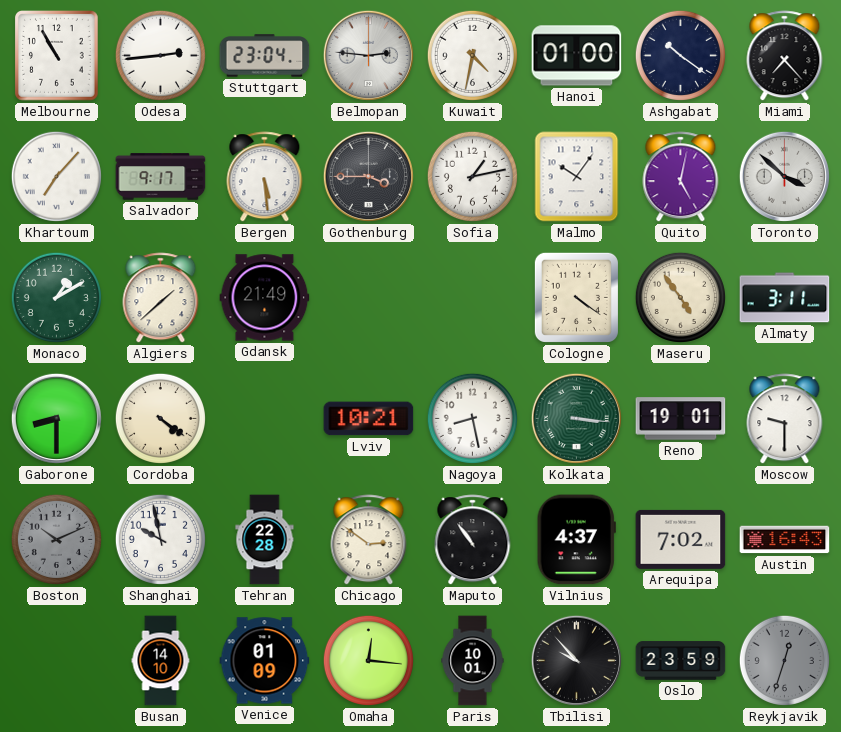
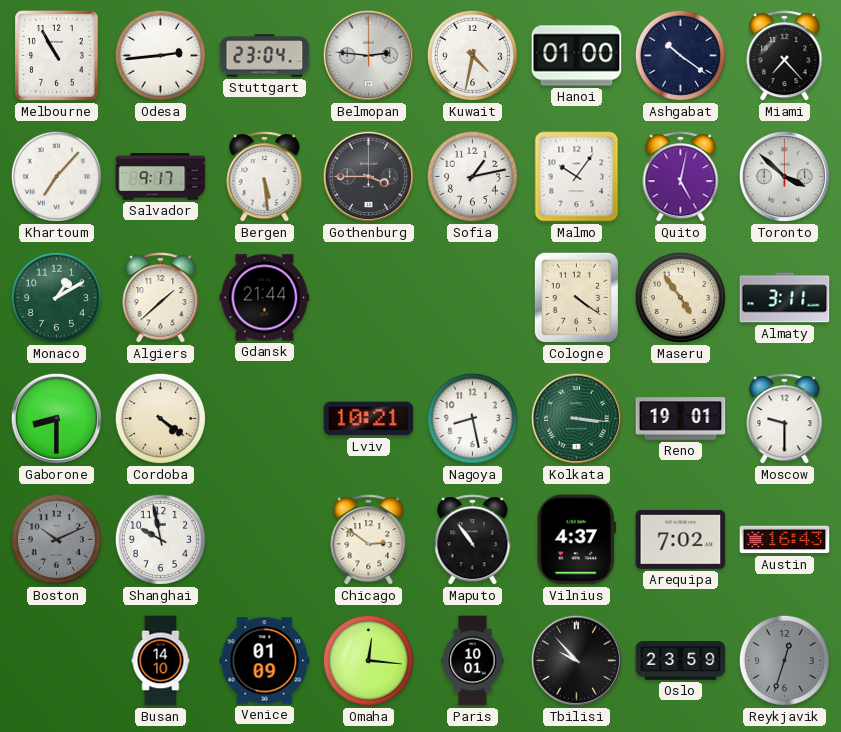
Gdansk: 21:49 -> 21:44 (265, 298)
Tehran: 22:28 -> none (265, 540)
